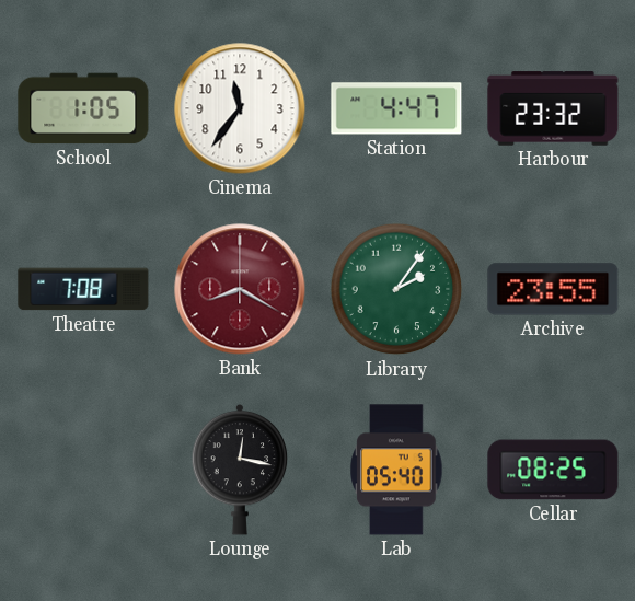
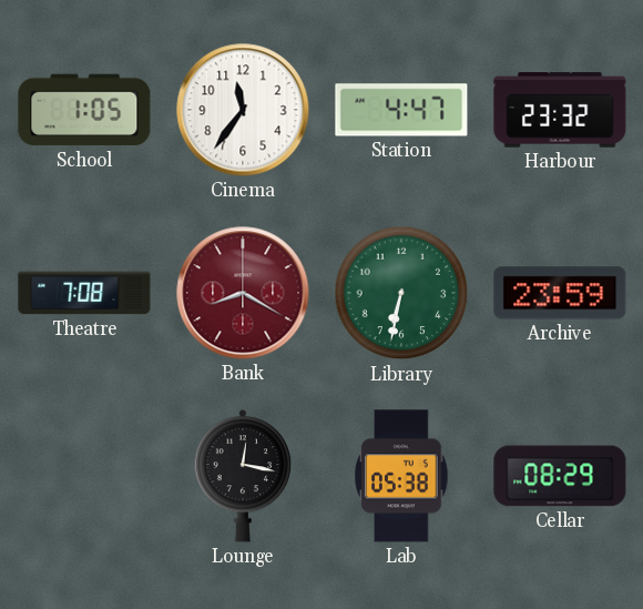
Library: 2:06 -> 6:32 (401, 293)
Archive: 23:55 -> 23:59 (560, 293)
Lab: 05:40 -> 05:38 (401, 476)
Cellar: 08:25 -> 08:29 (560, 476)
